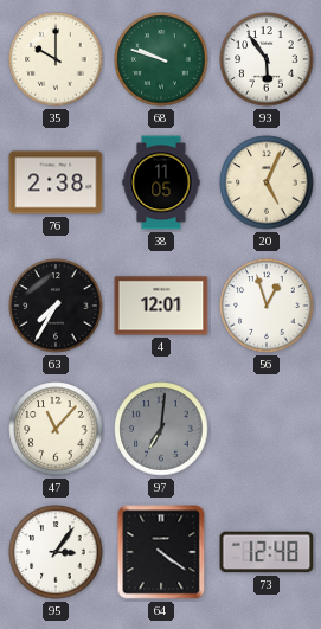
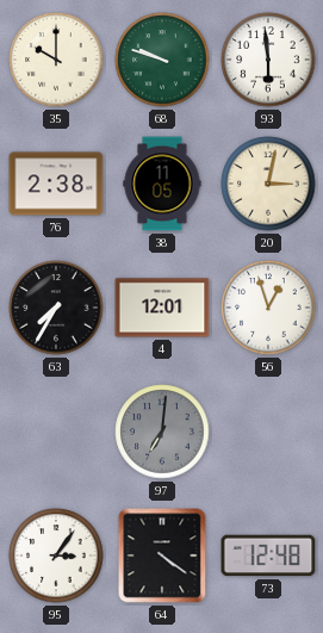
93: 5:54 -> 5:59 (268, 60)
20: 5:04 -> 3:02 (268, 184)
47: 11:07 -> none (56, 429)
